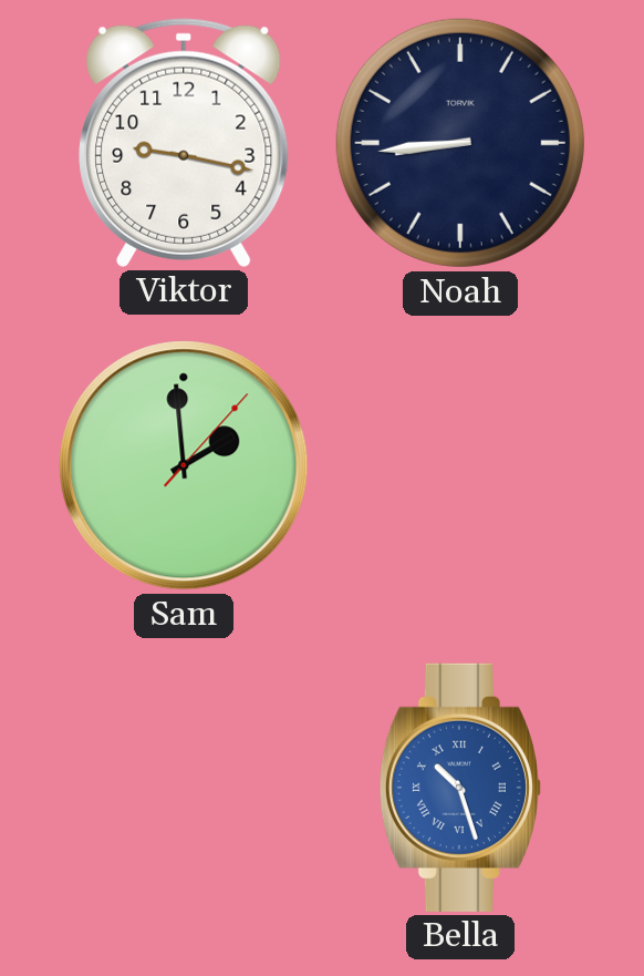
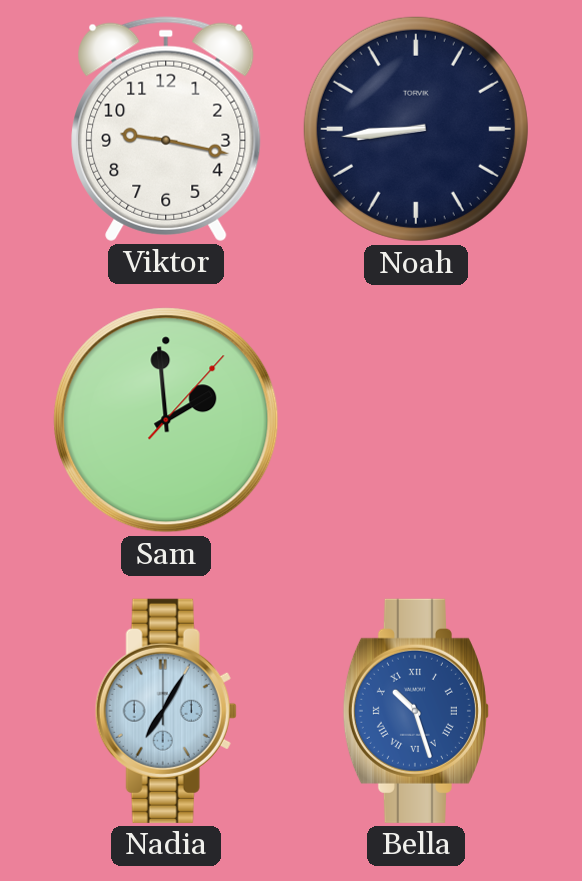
Nadia: none -> 7:05 (166, 711)
